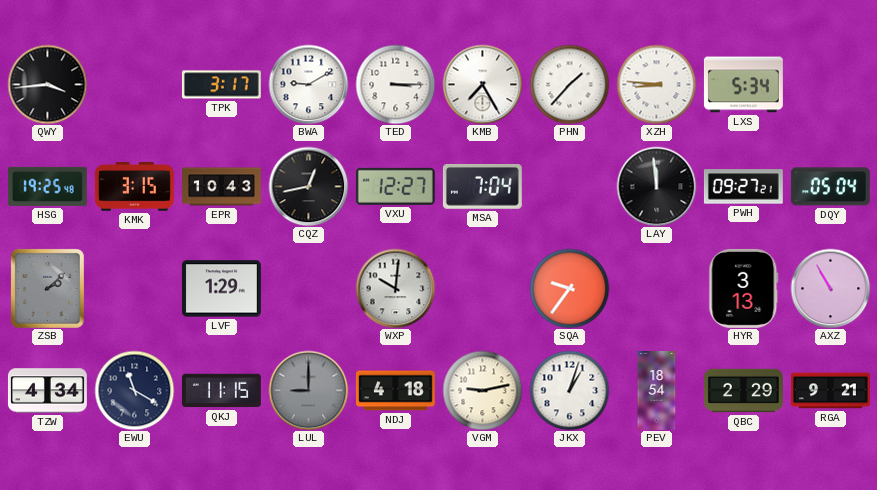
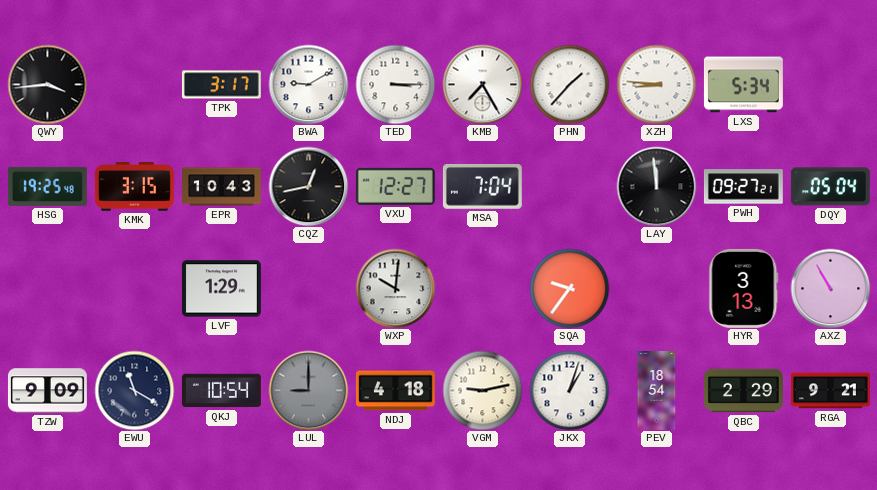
ZSB: 2:08 -> none (47, 288)
TZW: 4:34 -> 9:09 (47, 391)
QKJ: 11:15 -> 10:54 (221, 391)
